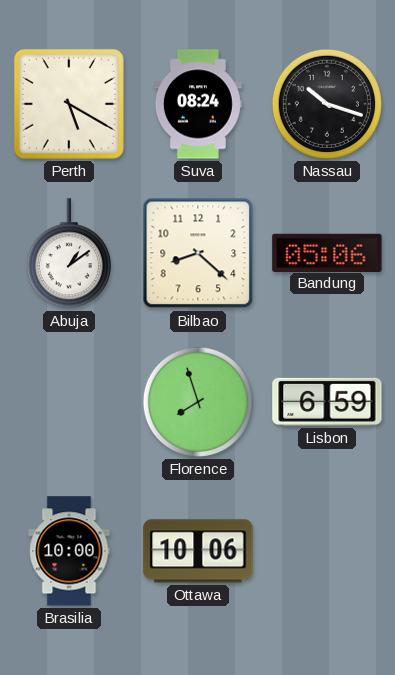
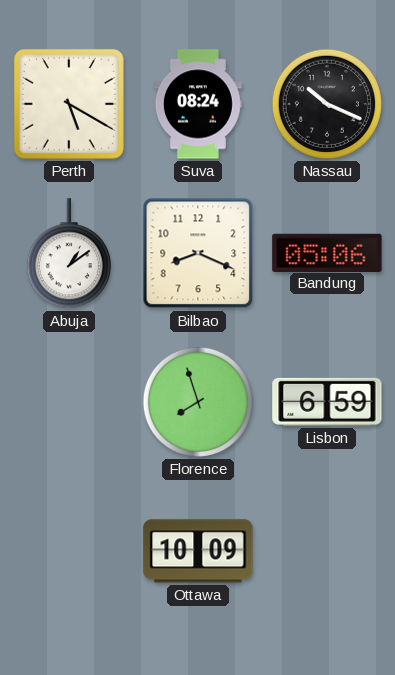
Nassau: 10:18 -> 10:19 (327, 104)
Bilbao: 8:22 -> 8:19 (198, 253)
Brasilia: 10:00 -> none (69, 551)
Ottawa: 10:06 -> 10:09 (198, 551)
